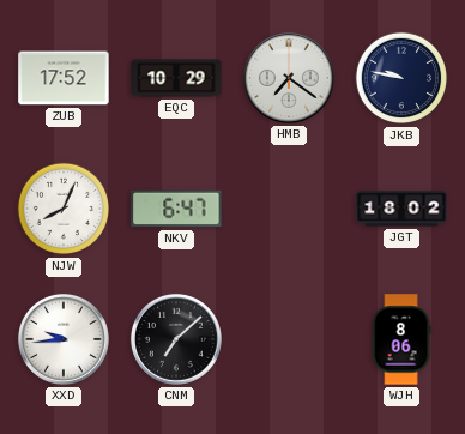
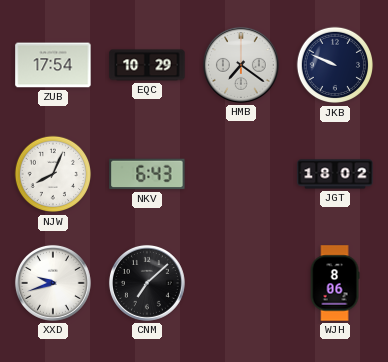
ZUB: 17:52 -> 17:54 (53, 65)
JKB: 9:47 -> 9:49 (335, 65)
NKV: 6:47 -> 6:43 (147, 174)
XXD: 9:44 -> 9:42 (53, 283)
